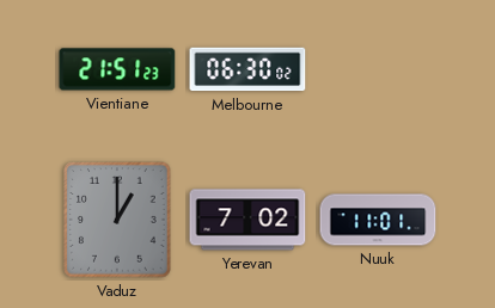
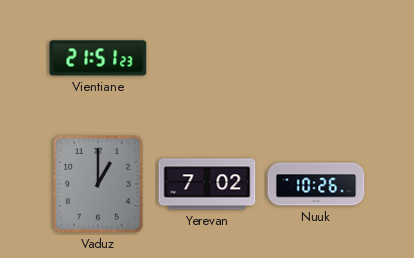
Melbourne: 06:30 -> none (247, 69)
Nuuk: 11:01 -> 10:26 (316, 184)
